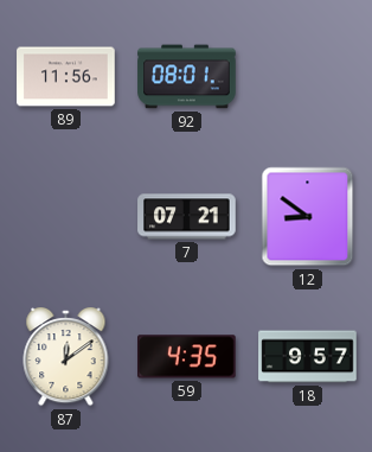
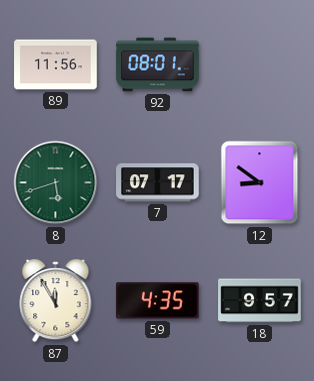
8: none -> 5:42 (56, 183)
7: 07:21 -> 07:17 (158, 183)
87: 12:09 -> 11:55 (56, 302)
